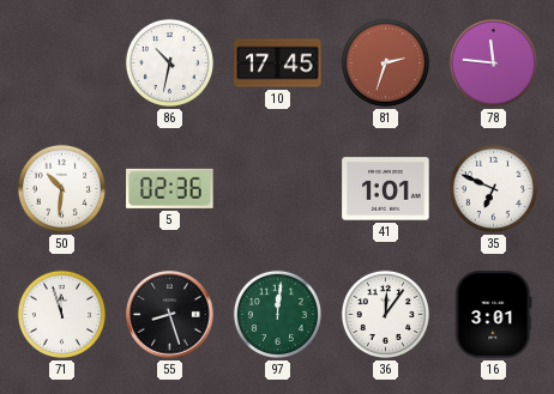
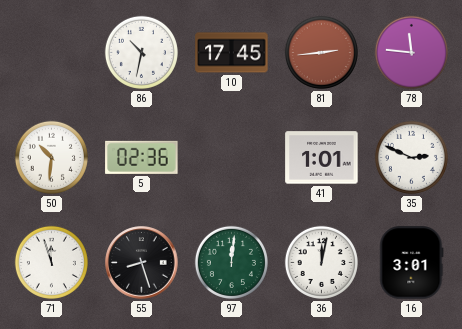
81: 2:33 -> 2:44 (321, 52)
35: 6:49 -> 2:49 (411, 157)
36: 12:06 -> 12:02 (321, 262)
